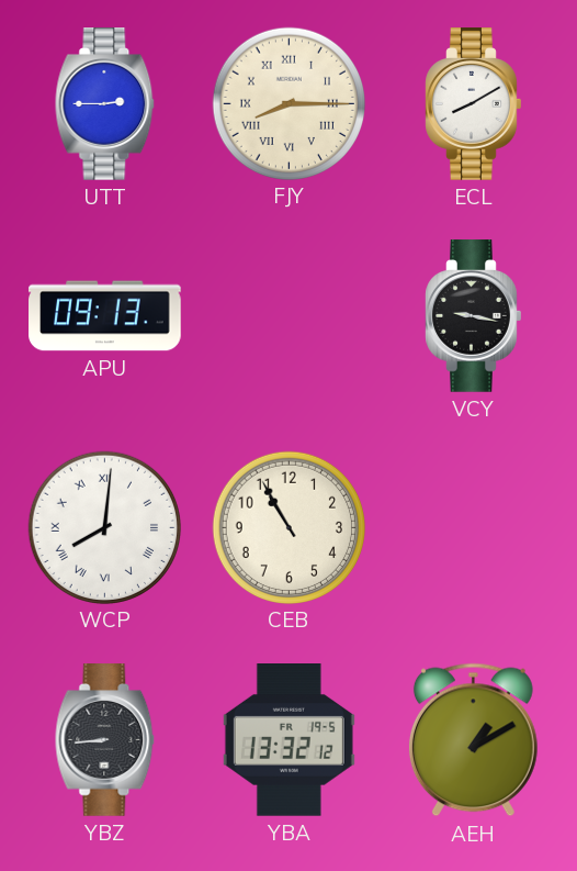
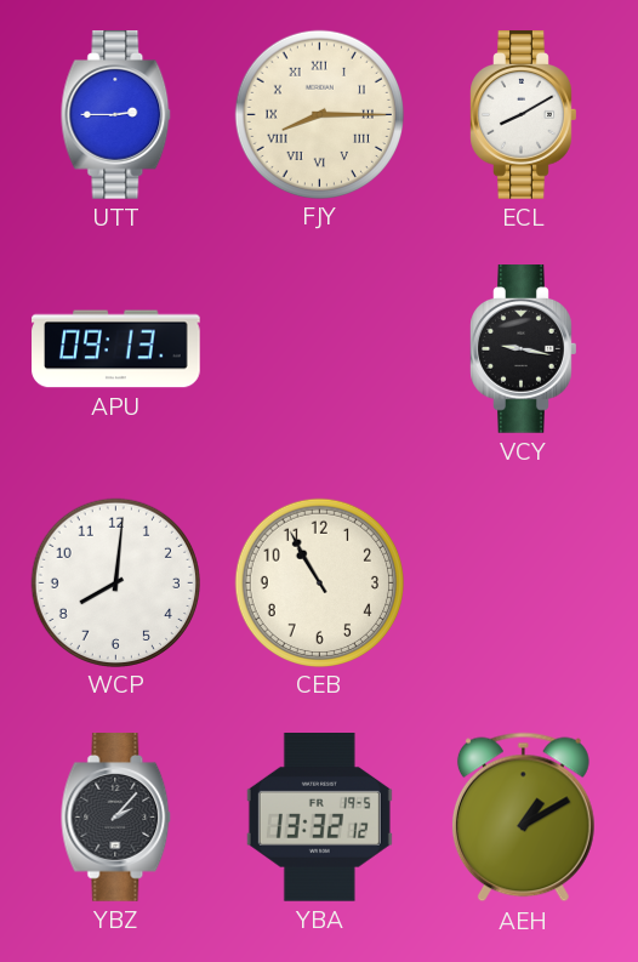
WCP numerals: Roman -> Arabic (115, 582)
YBZ: 8:44 -> 2:07 (116, 818)
